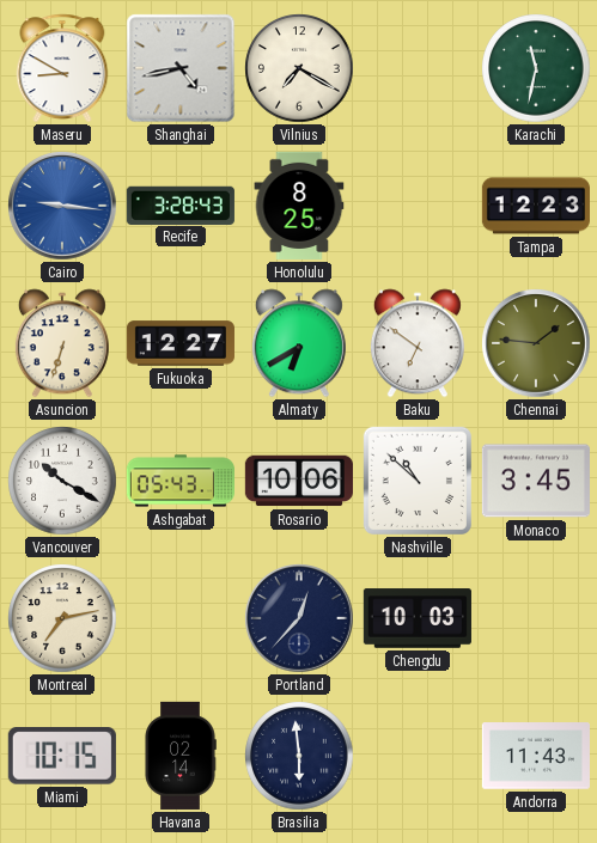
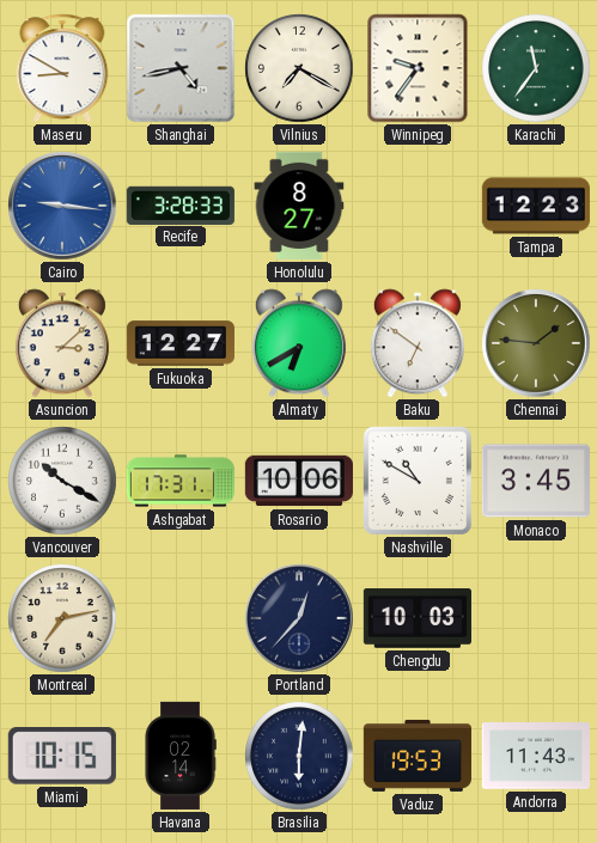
Winnipeg: none -> 9:36 (418, 68)
Karachi: 11:32 -> 11:36 (536, 68)
Recife: 3:28:43 -> 3:28:33 (181, 204)
Honolulu: 8:25 -> 8:27 (299, 206)
Asuncion: 6:33 -> 3:08 (62, 343)
Ashgabat: 05:43 -> 17:31 (181, 481)
Nashville: 10:52 -> 10:50 (418, 481)
Brasilia: 5:59 -> 6:01 (299, 756)
Vaduz: none -> 19:53 (418, 756)
